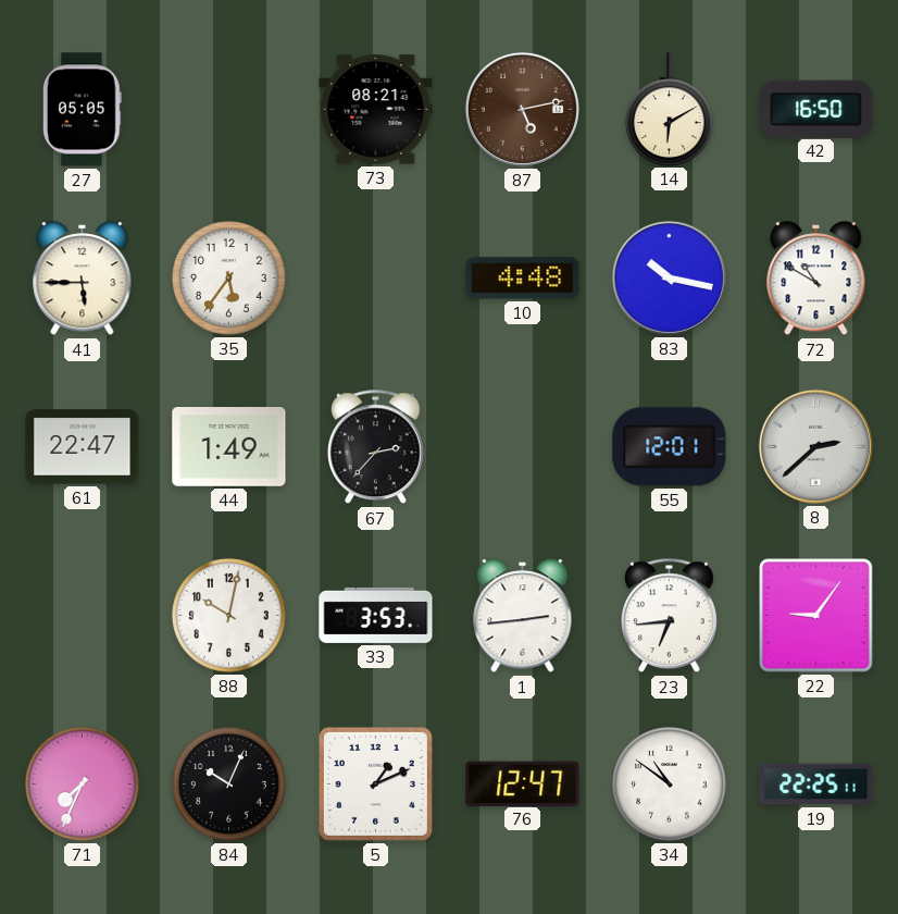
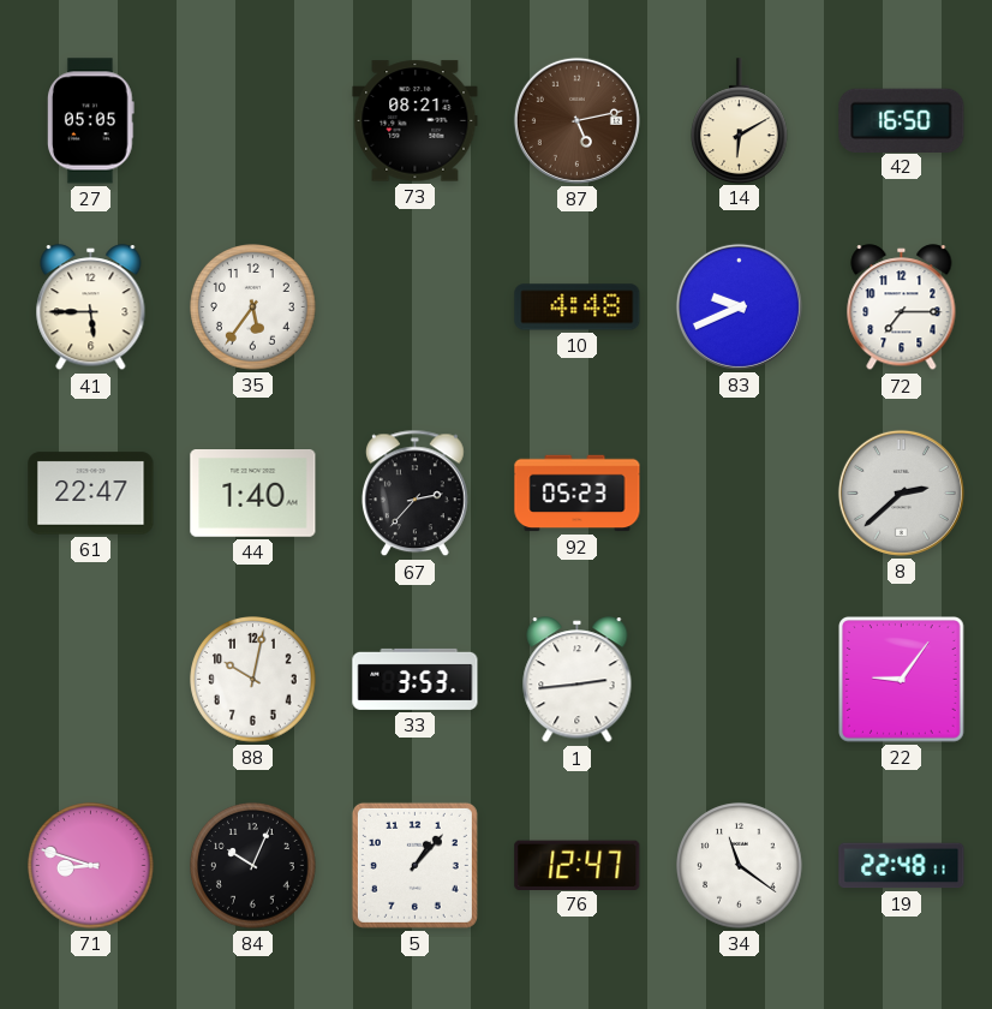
83: 10:17 -> 9:41 (739, 306)
72: 10:50 -> 7:15 (902, 308)
44: 1:49 -> 1:40 (253, 494)
92: none -> 05:23 (578, 494)
55: 12:01 -> none (670, 447)
23: 6:44 -> none (669, 616)
71: 7:34 -> 8:48 (91, 866)
5: 1:11 -> 1:07 (414, 865)
34: 10:51 -> 11:21 (740, 866)
19: 22:25 -> 22:48 (902, 866)
